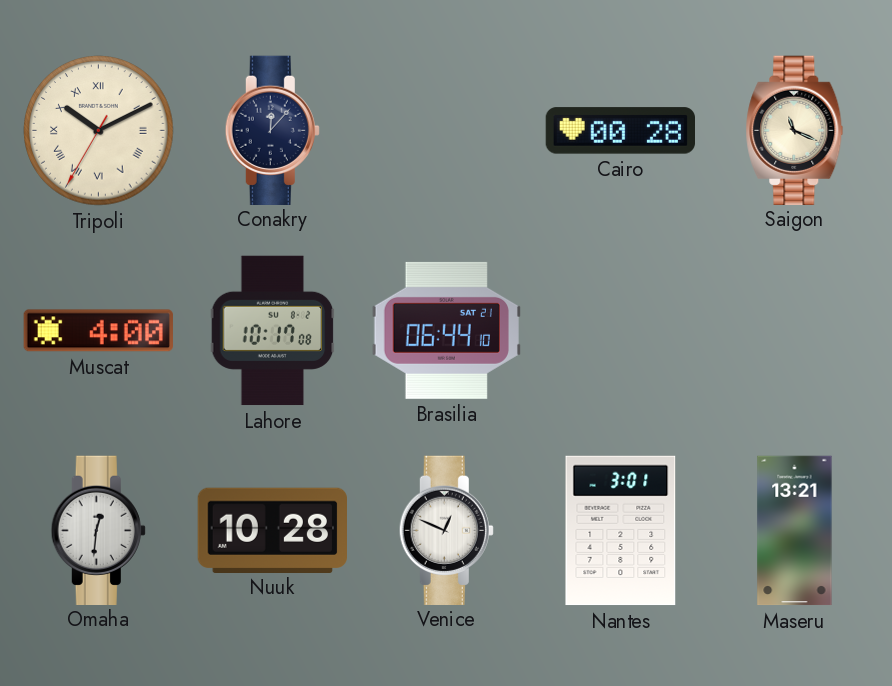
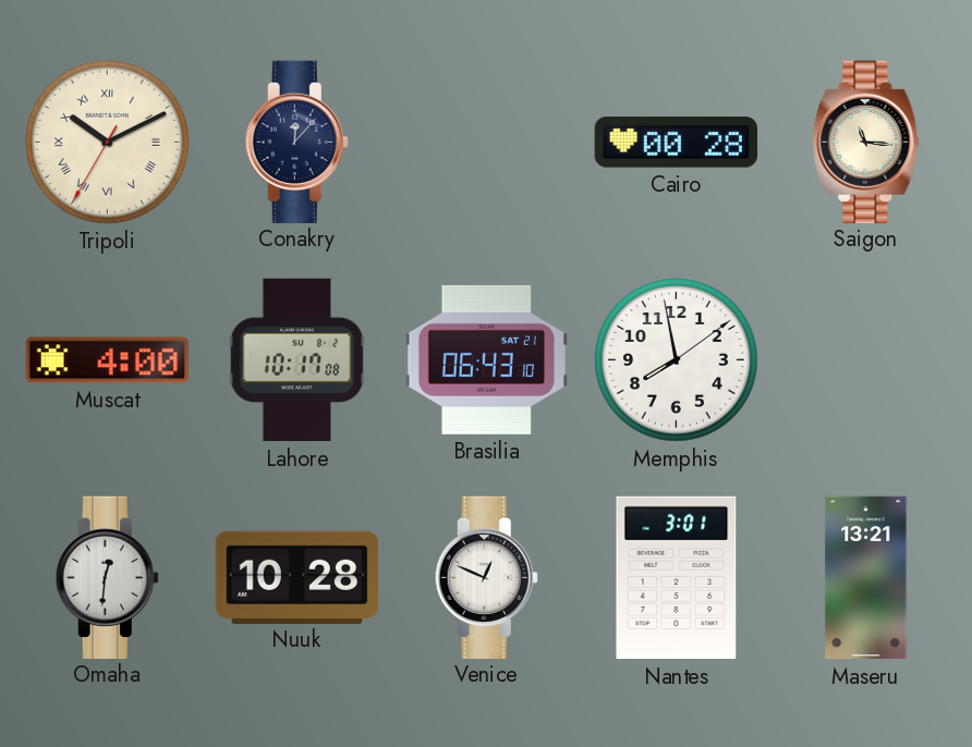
Saigon: 11:19 -> 11:16 (866, 142)
Brasilia: 06:44 -> 06:43 (486, 359)
Memphis: none -> 7:58 (677, 360)
